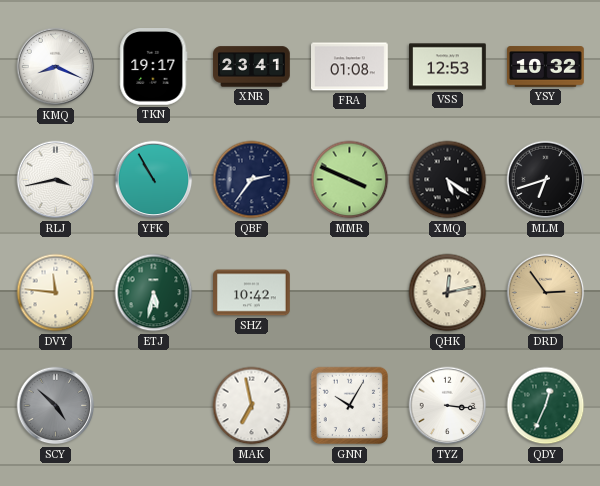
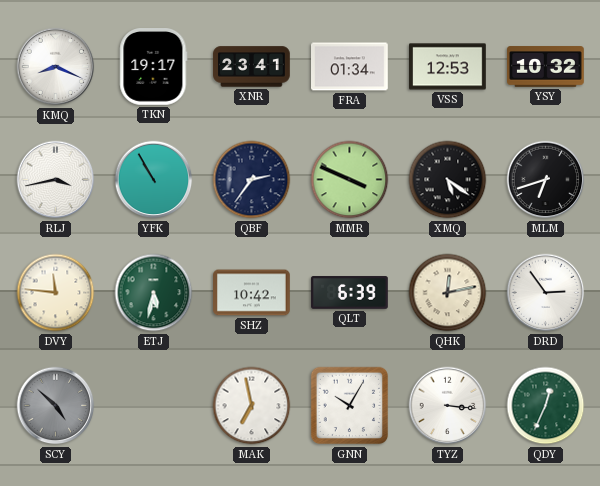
FRA: 01:08 -> 01:34 (350, 67)
QLT: none -> 6:39 (350, 293)
DRD dial: champagne -> white (546, 293)
